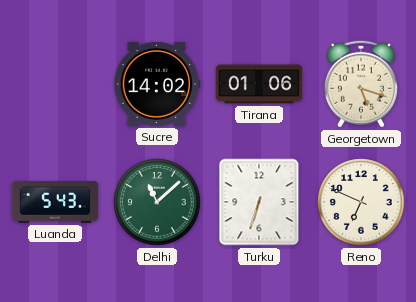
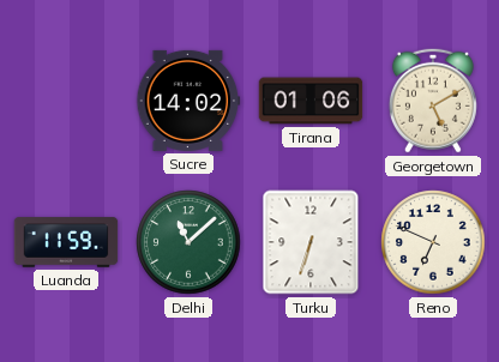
Georgetown: 5:18 -> 5:10 (433, 101)
Luanda: 5:43 -> 11:59 (66, 242)
